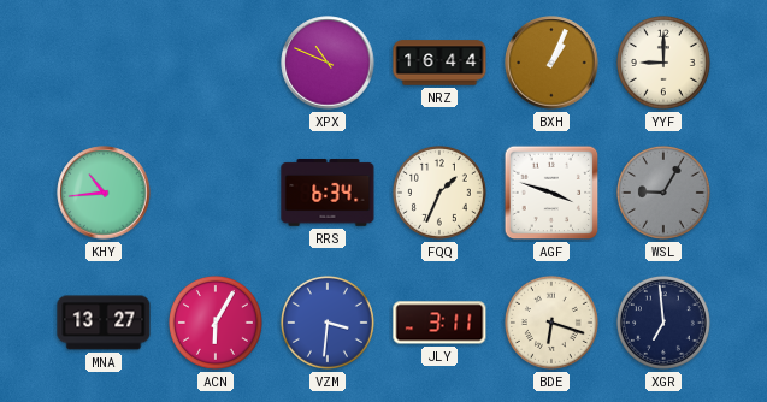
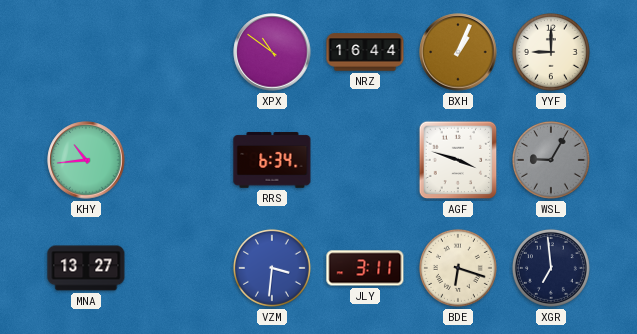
XPX: 10:49 -> 10:51 (272, 52)
FQQ: 1:34 -> none (439, 193)
ACN: 6:05 -> none (216, 323)
